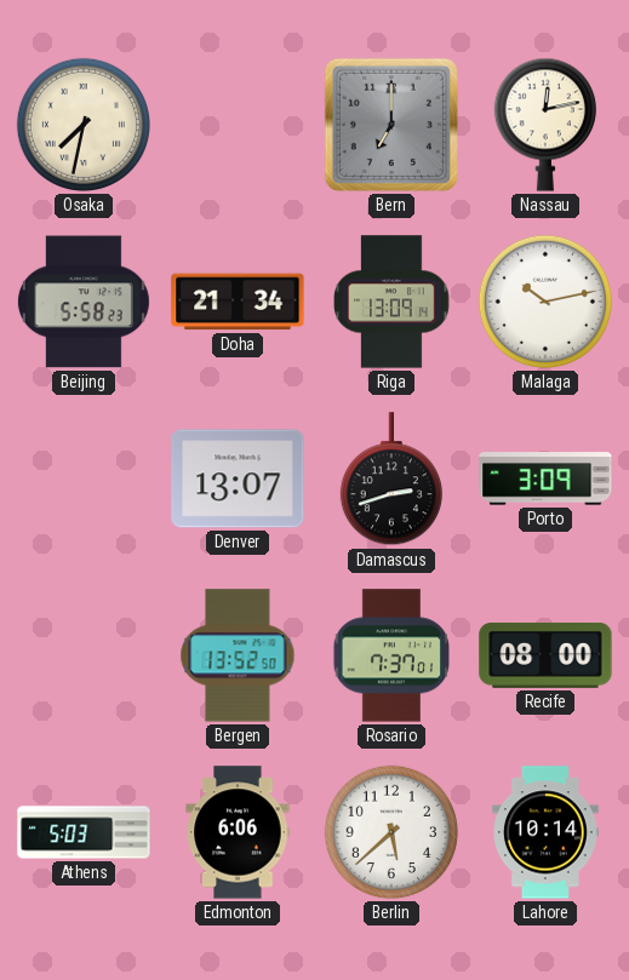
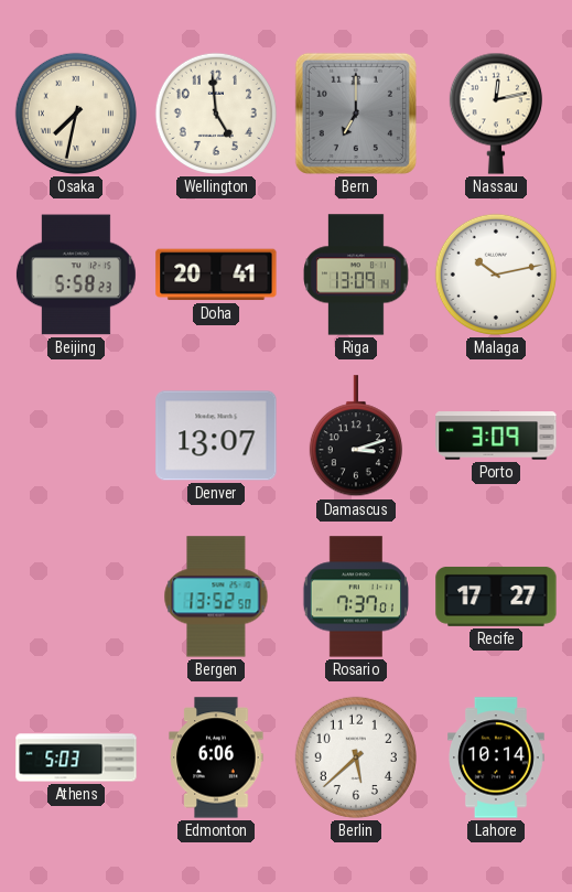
Wellington: none -> 4:59 (216, 114)
Doha: 21:34 -> 20:41 (216, 275)
Damascus: 2:42 -> 3:12 (356, 437)
Recife: 08:00 -> 17:27 (496, 597)
